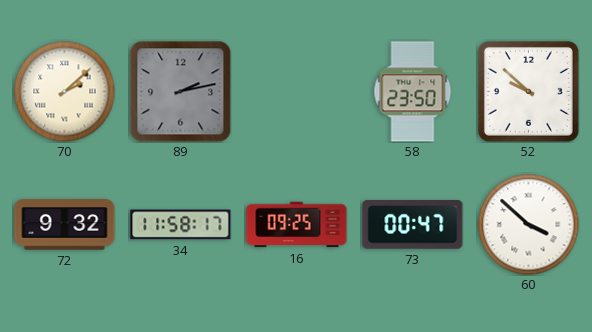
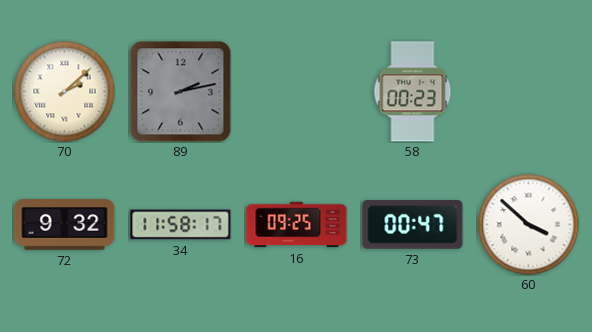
58: 23:50 -> 00:23 (413, 92)
52: 9:52 -> none (528, 91)
